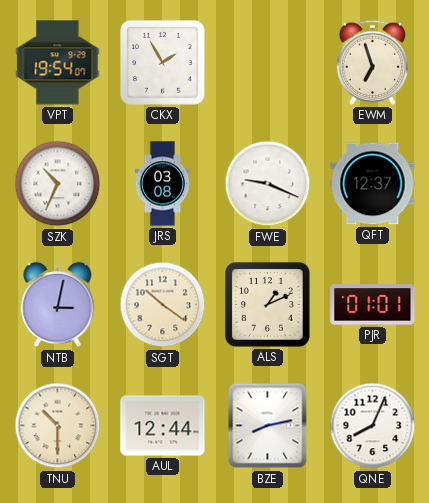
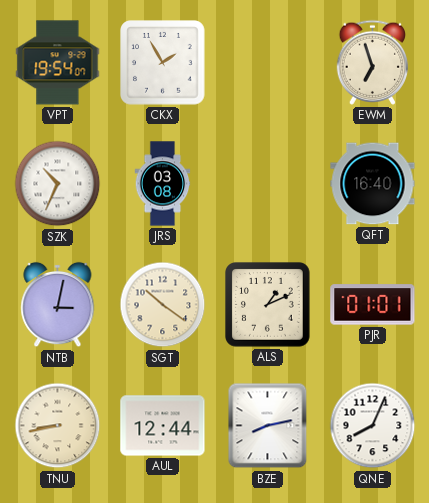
FWE: 9:19 -> none (268, 184)
QFT: 12:37 -> 16:40 (373, 184)
TNU: 10:30 -> 8:43 (58, 426)
